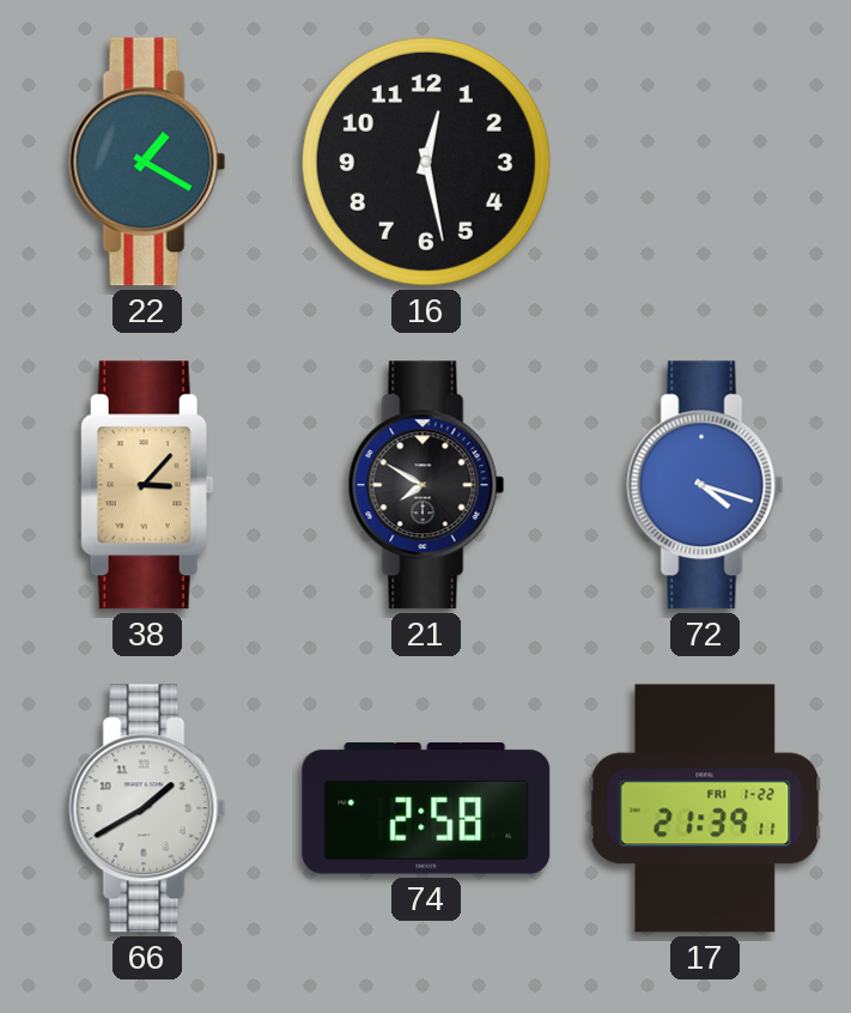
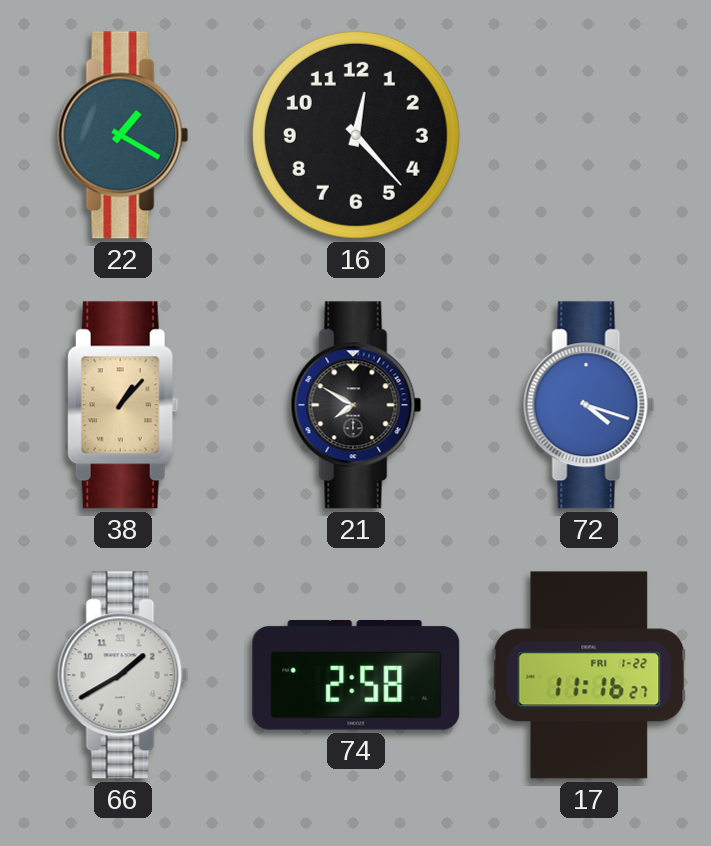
16: 12:28 -> 12:23 (356, 135)
38: 3:07 -> 1:07 (123, 405)
17: 21:39 -> 11:16 (589, 675)
